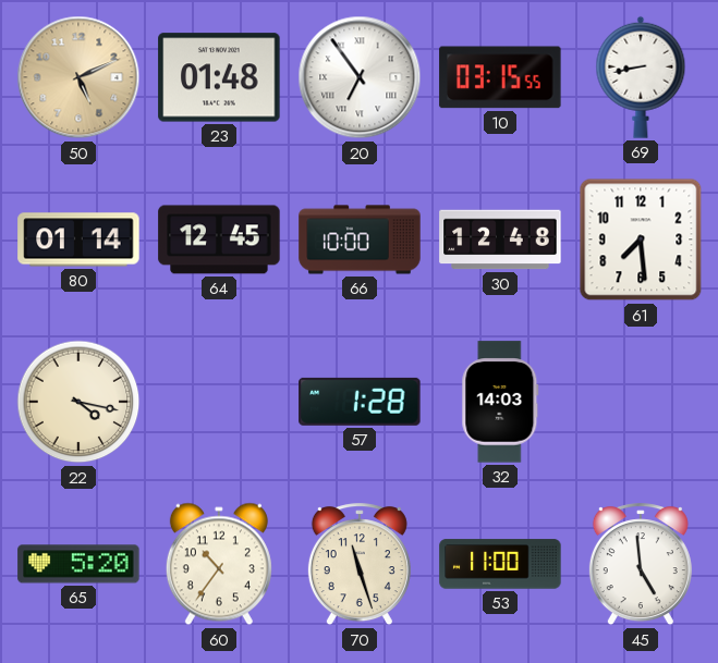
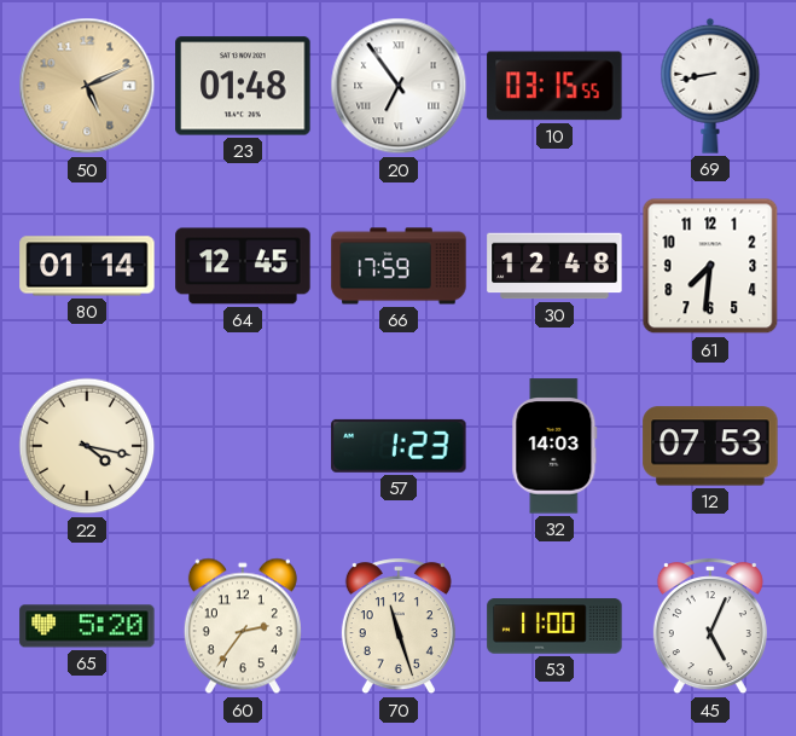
66: 10:00 -> 17:59 (399, 266)
61: 7:29 -> 7:31 (710, 266)
57: 1:28 -> 1:23 (399, 446)
12: none -> 07:53 (710, 446)
60: 10:36 -> 2:36 (243, 626)
45: 4:59 -> 5:04 (710, 627)
